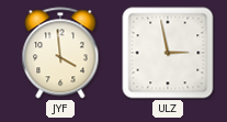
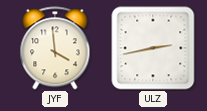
ULZ: 2:58 -> 2:43 (153, 48)
